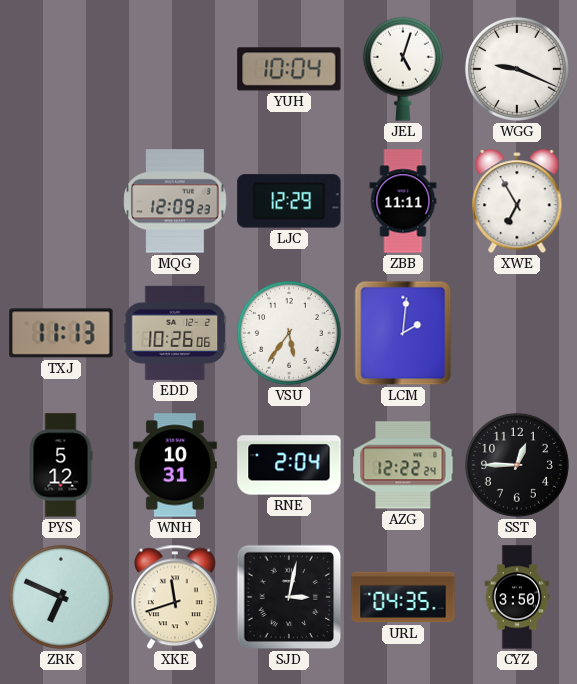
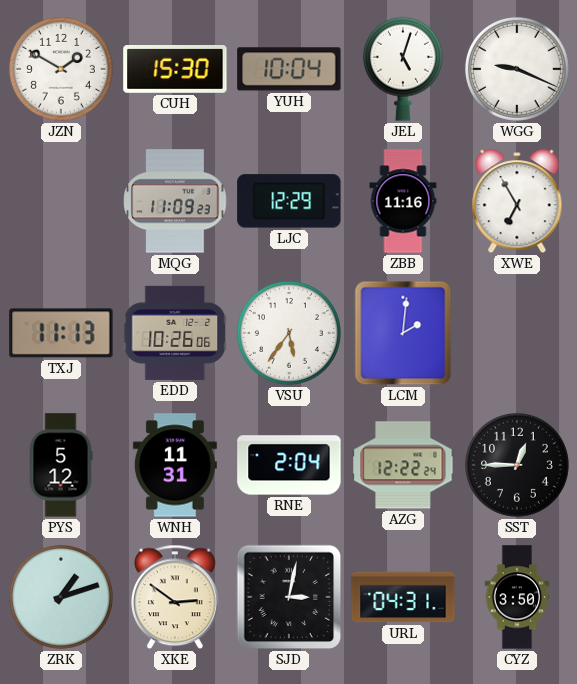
JZN: none -> 1:50 (61, 69)
CUH: none -> 15:30 (175, 70)
MQG: 12:09 -> 11:09 (175, 201)
ZBB: 11:11 -> 11:16 (403, 201)
WNH: 10:31 -> 11:31 (175, 465)
ZRK: 6:49 -> 1:12 (61, 597)
XKE: 11:42 -> 2:51 (175, 597)
URL: 04:35 -> 04:31 (403, 597)
